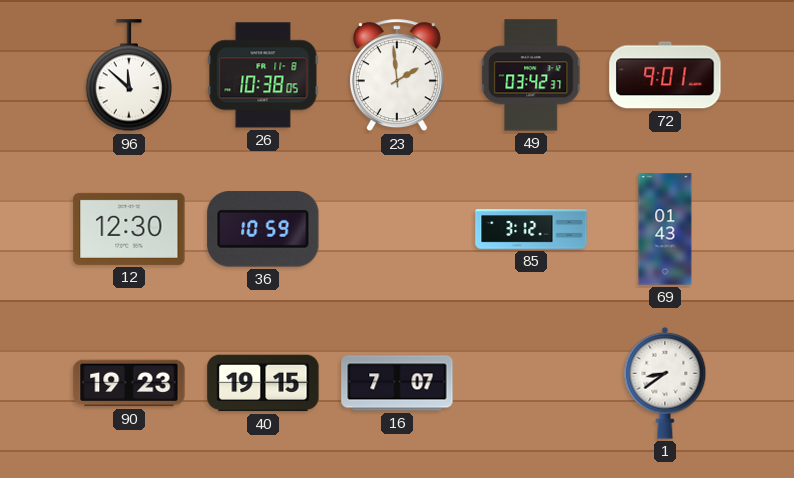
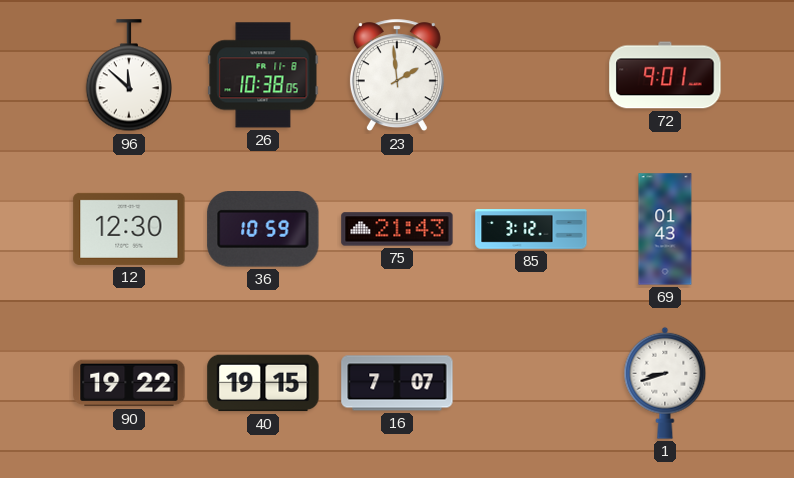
49: 03:42 -> none (532, 75)
75: none -> 21:43 (397, 229)
90: 19:23 -> 19:22 (129, 383)
1: 8:39 -> 8:42 (665, 383)
